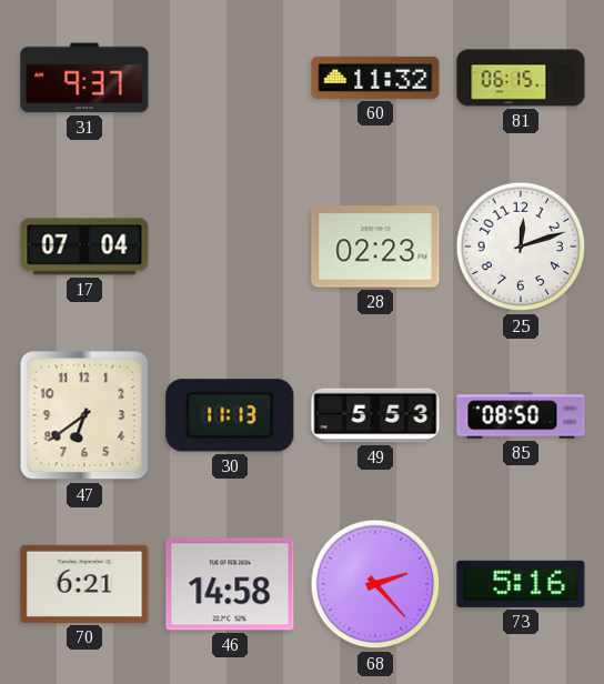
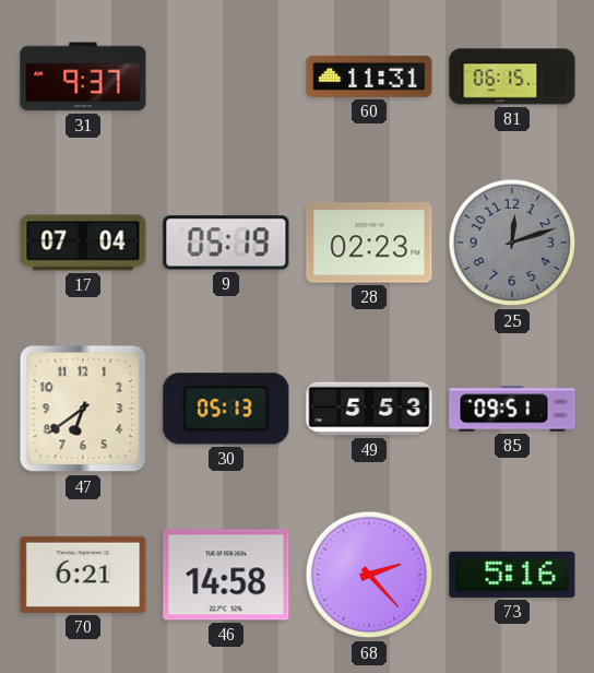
60: 11:32 -> 11:31 (369, 76)
9: none -> 05:19 (226, 243)
25 dial: white -> grey (512, 243)
30: 11:13 -> 05:13 (226, 409)
85: 08:50 -> 09:51 (512, 409)
